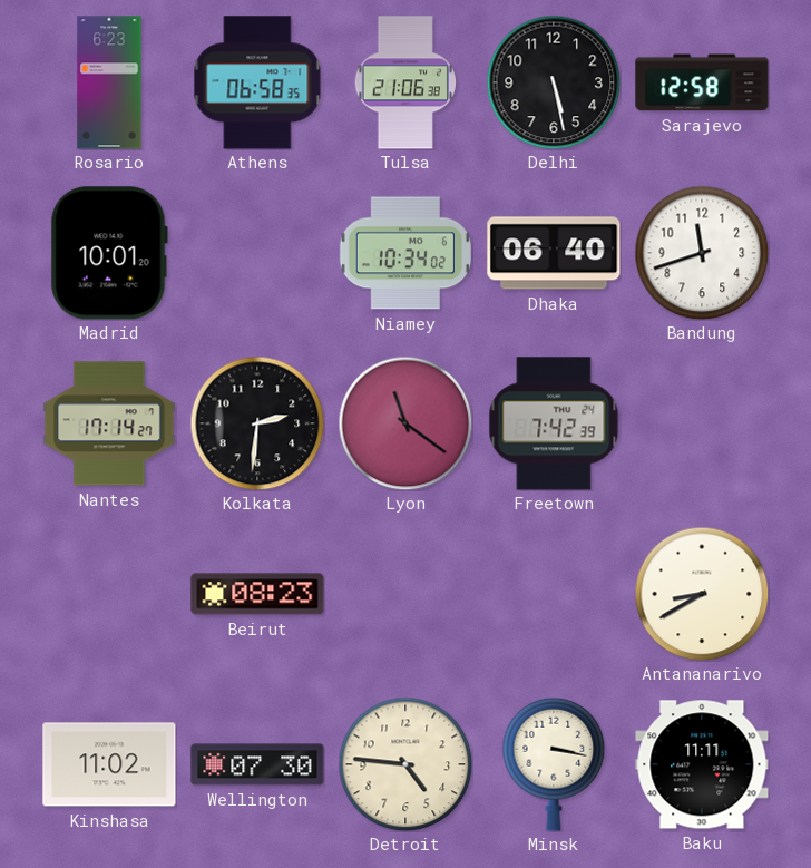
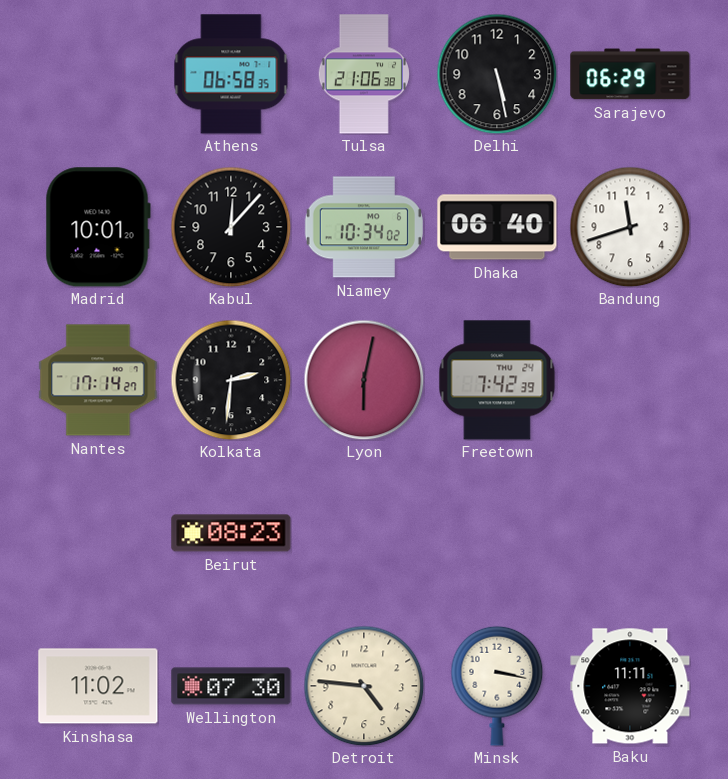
Rosario: 6:23 -> none (109, 82)
Sarajevo: 12:58 -> 06:29 (630, 74)
Kabul: none -> 12:07 (231, 227)
Lyon: 11:21 -> 6:02 (364, 380)
Antananarivo: 8:40 -> none (702, 594)
